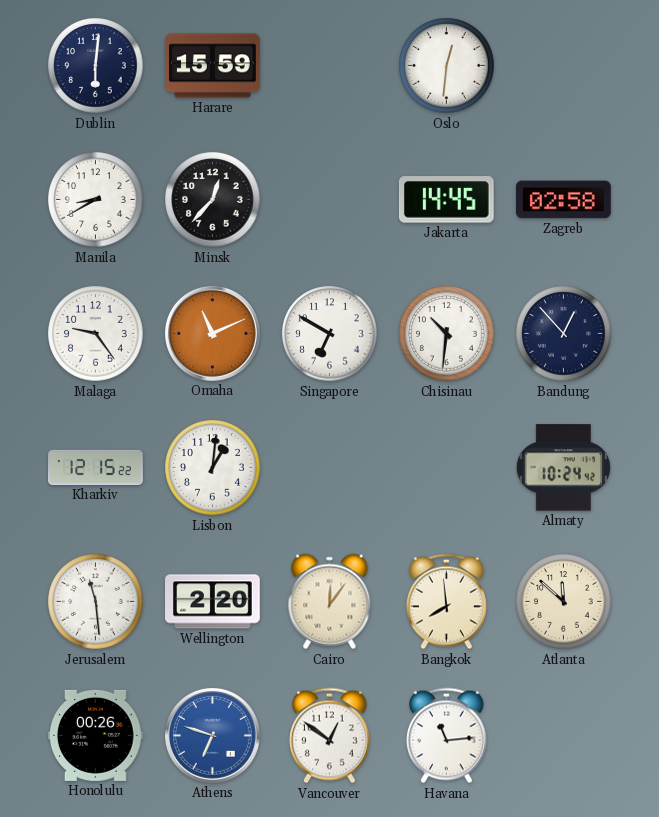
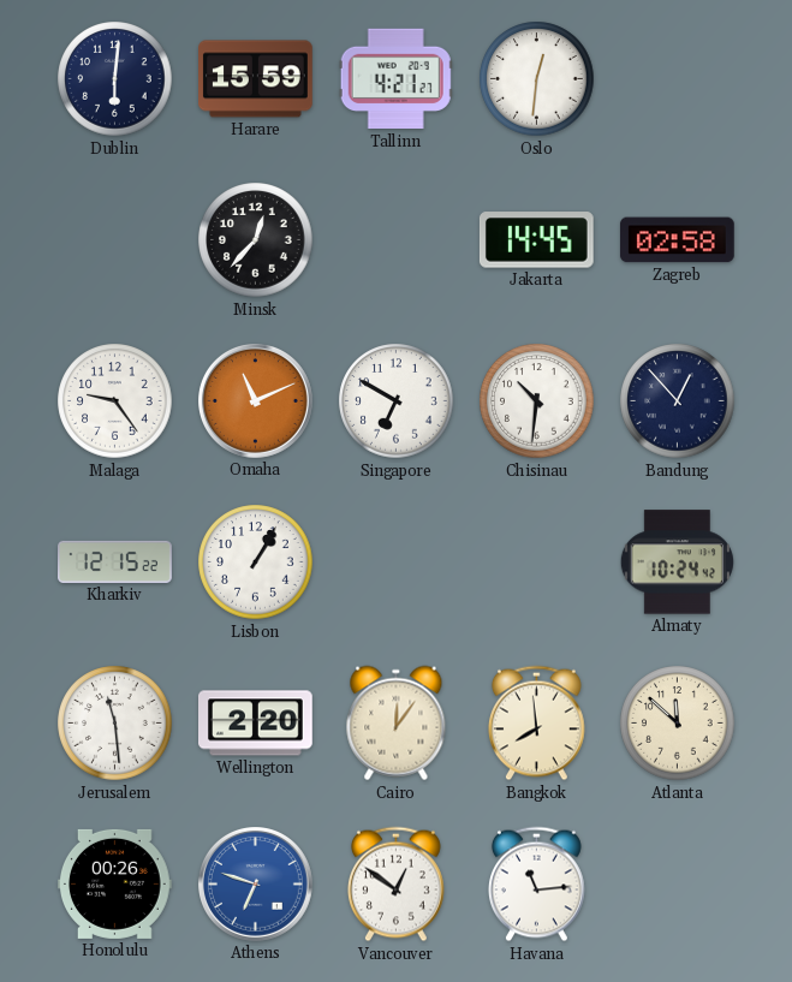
Tallinn: none -> 4:21 (395, 79)
Manila: 8:40 -> none (96, 200)
Lisbon: 1:01 -> 1:05 (256, 563)
